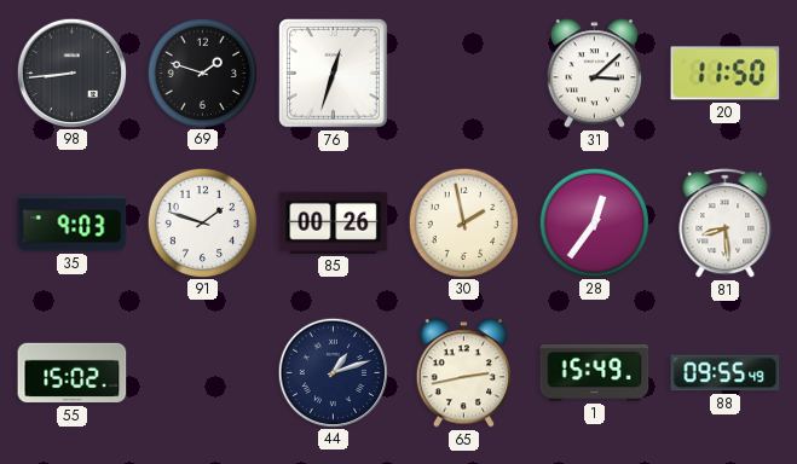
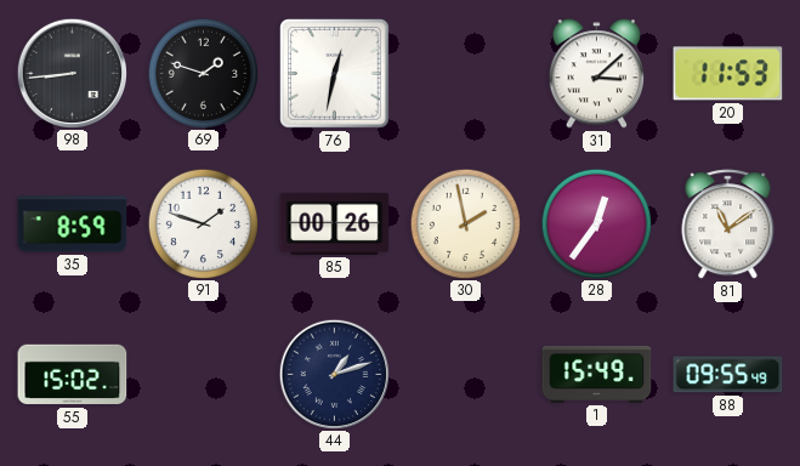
76: 12:33 -> 12:32 (335, 74)
20: 11:50 -> 11:53 (728, 74)
35: 9:03 -> 8:59 (73, 225)
81: 8:29 -> 11:09 (728, 225)
65: 2:43 -> none (463, 373)
